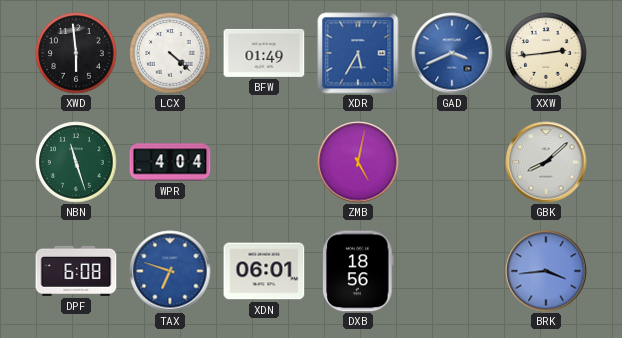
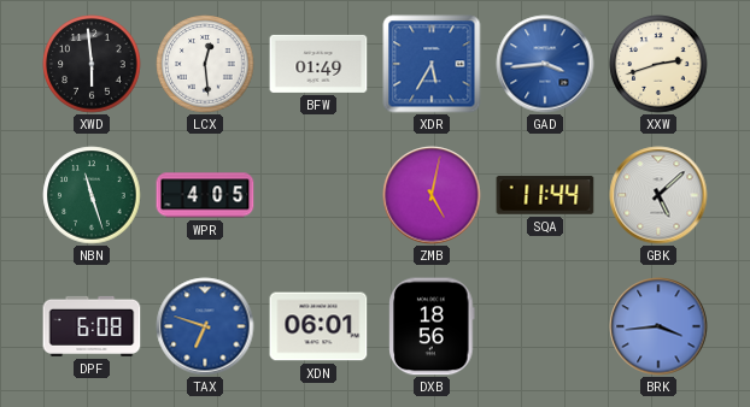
LCX: 4:22 -> 12:29 (205, 64)
GAD: 3:41 -> 3:44 (545, 64)
XXW: 2:44 -> 2:42 (658, 64)
WPR: 4:04 -> 4:05 (205, 195)
SQA: none -> 11:44 (545, 195)
GBK: 8:08 -> 5:08 (658, 195)
